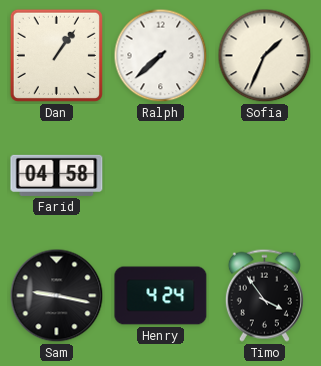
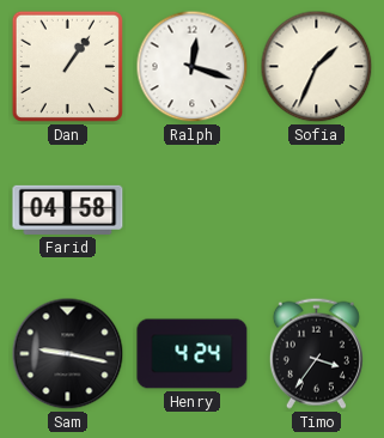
Ralph: 7:38 -> 12:18 (193, 67)
Timo: 3:54 -> 3:36 (316, 353)
